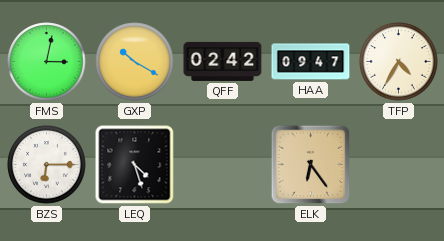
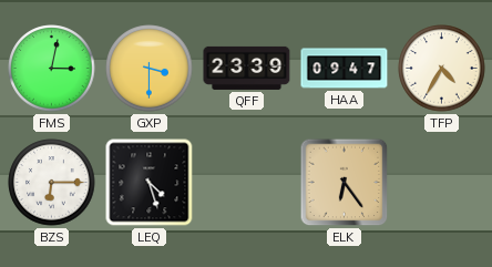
GXP: 10:20 -> 3:30 (150, 69)
QFF: 02:42 -> 23:39 (247, 68)
